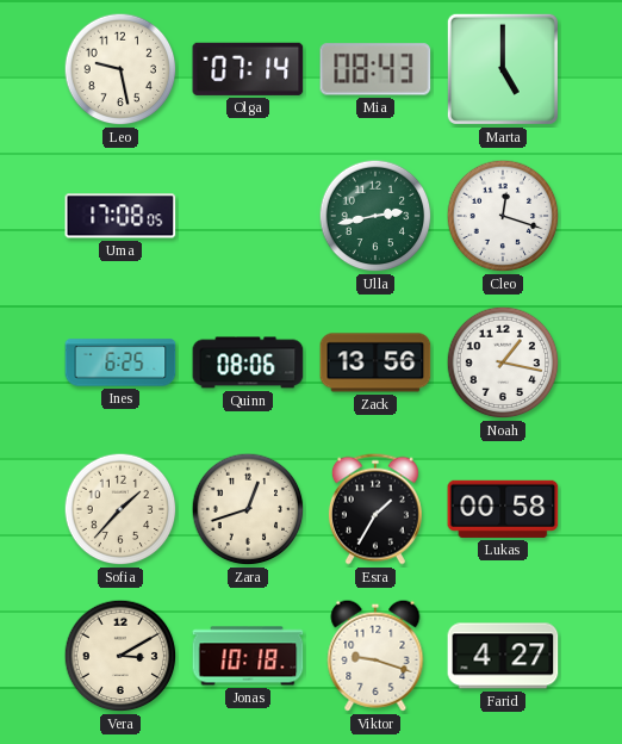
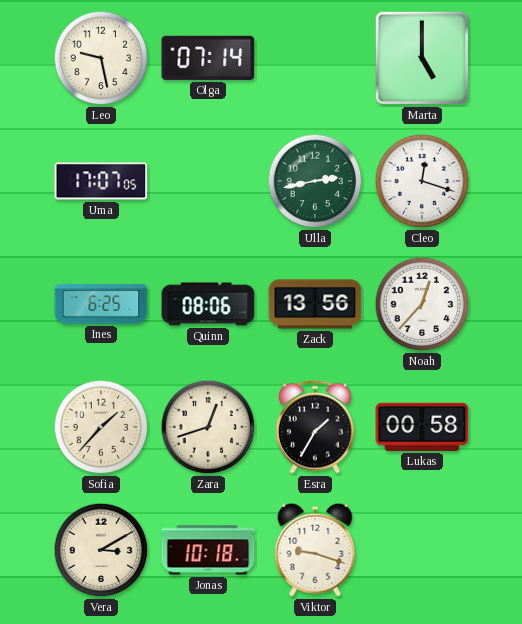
Mia: 08:43 -> none (375, 69)
Uma: 17:08 -> 17:07 (101, 181)
Noah: 1:17 -> 12:37 (422, 304)
Farid: 4:27 -> none (503, 656)
